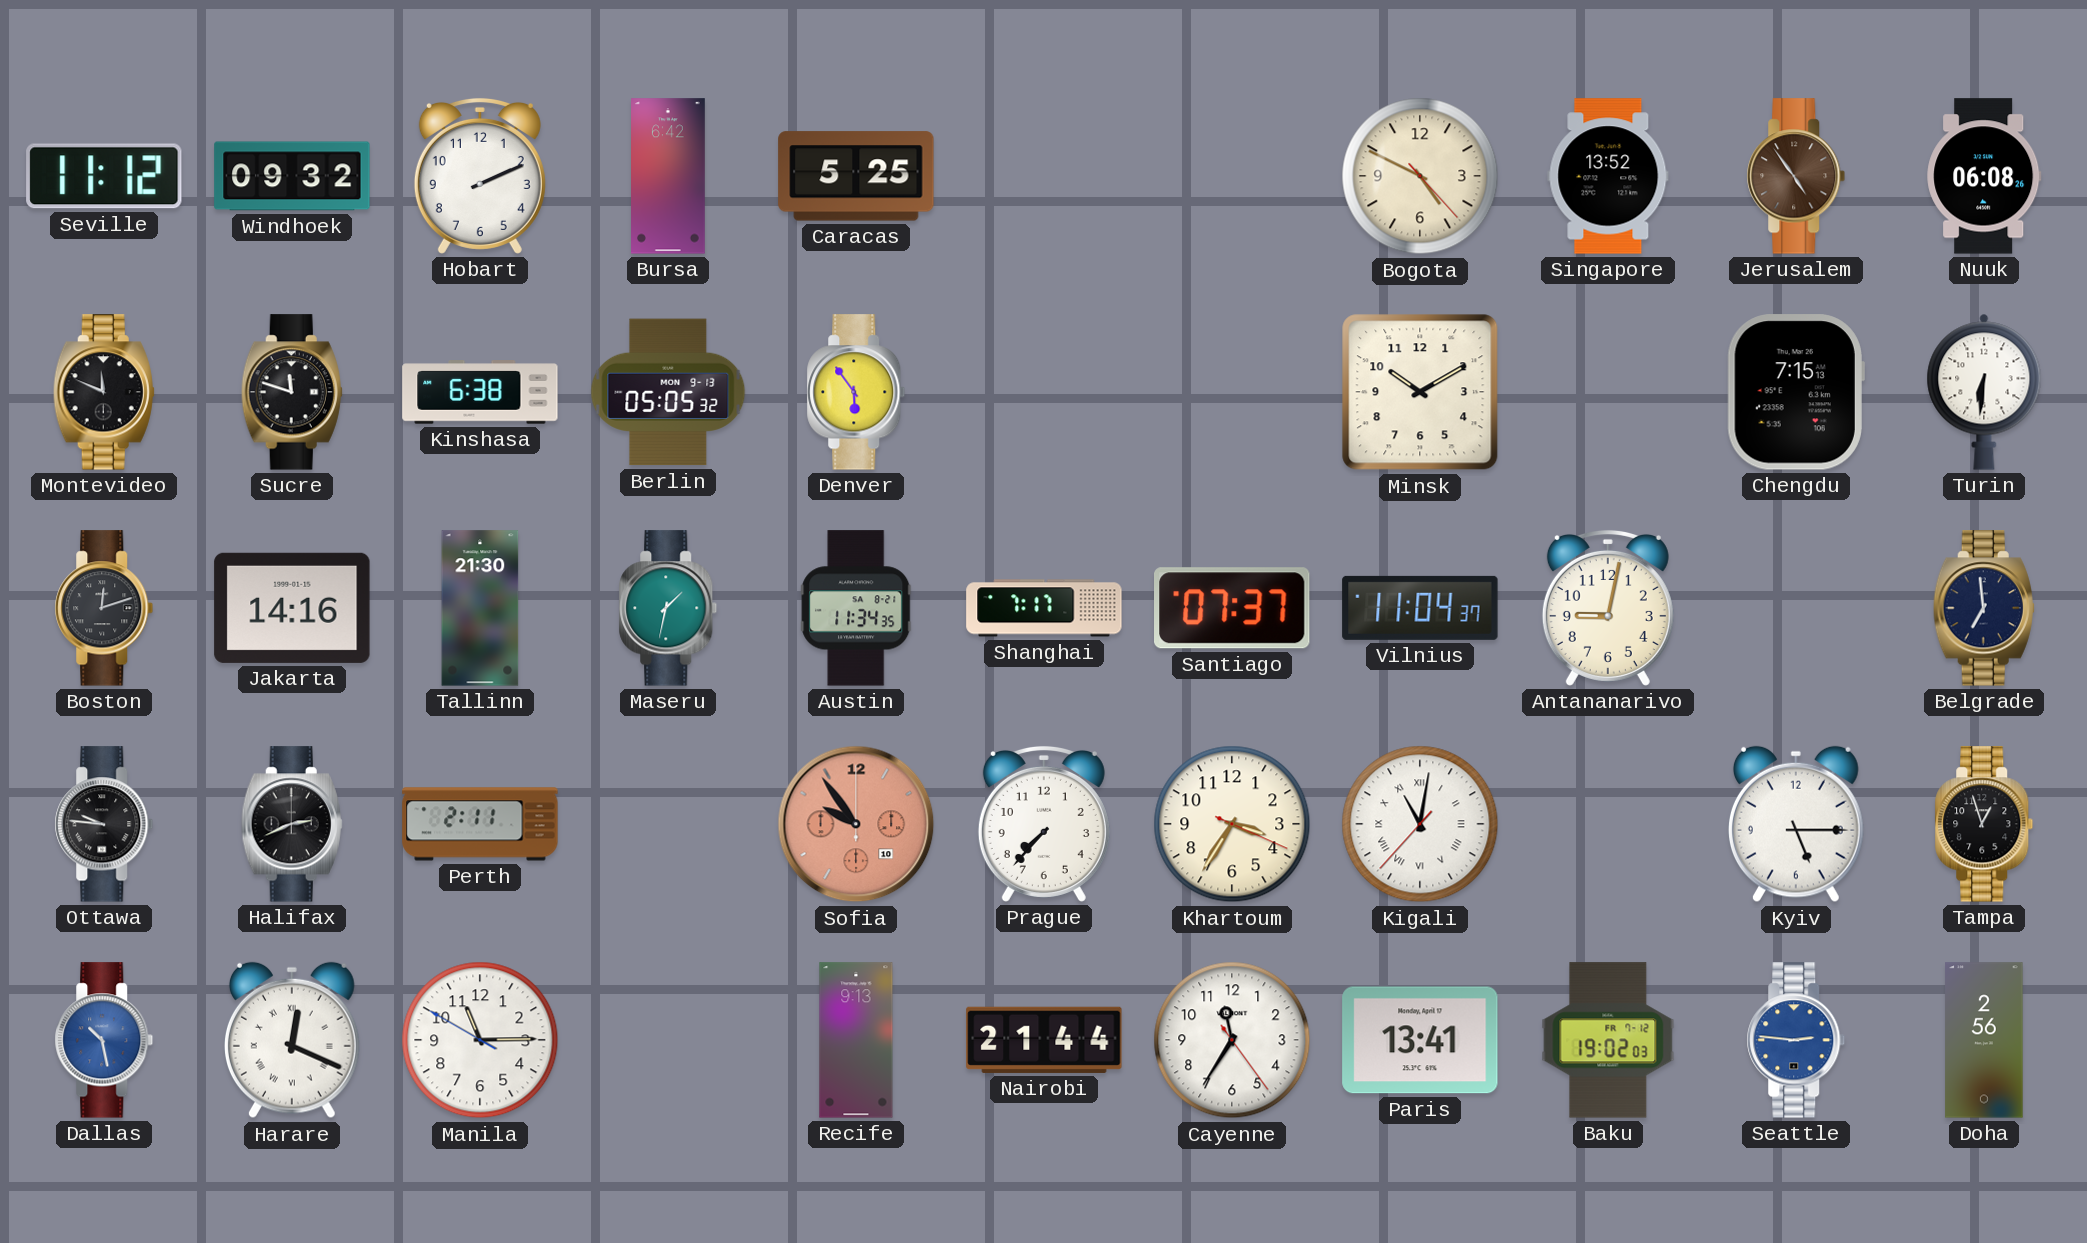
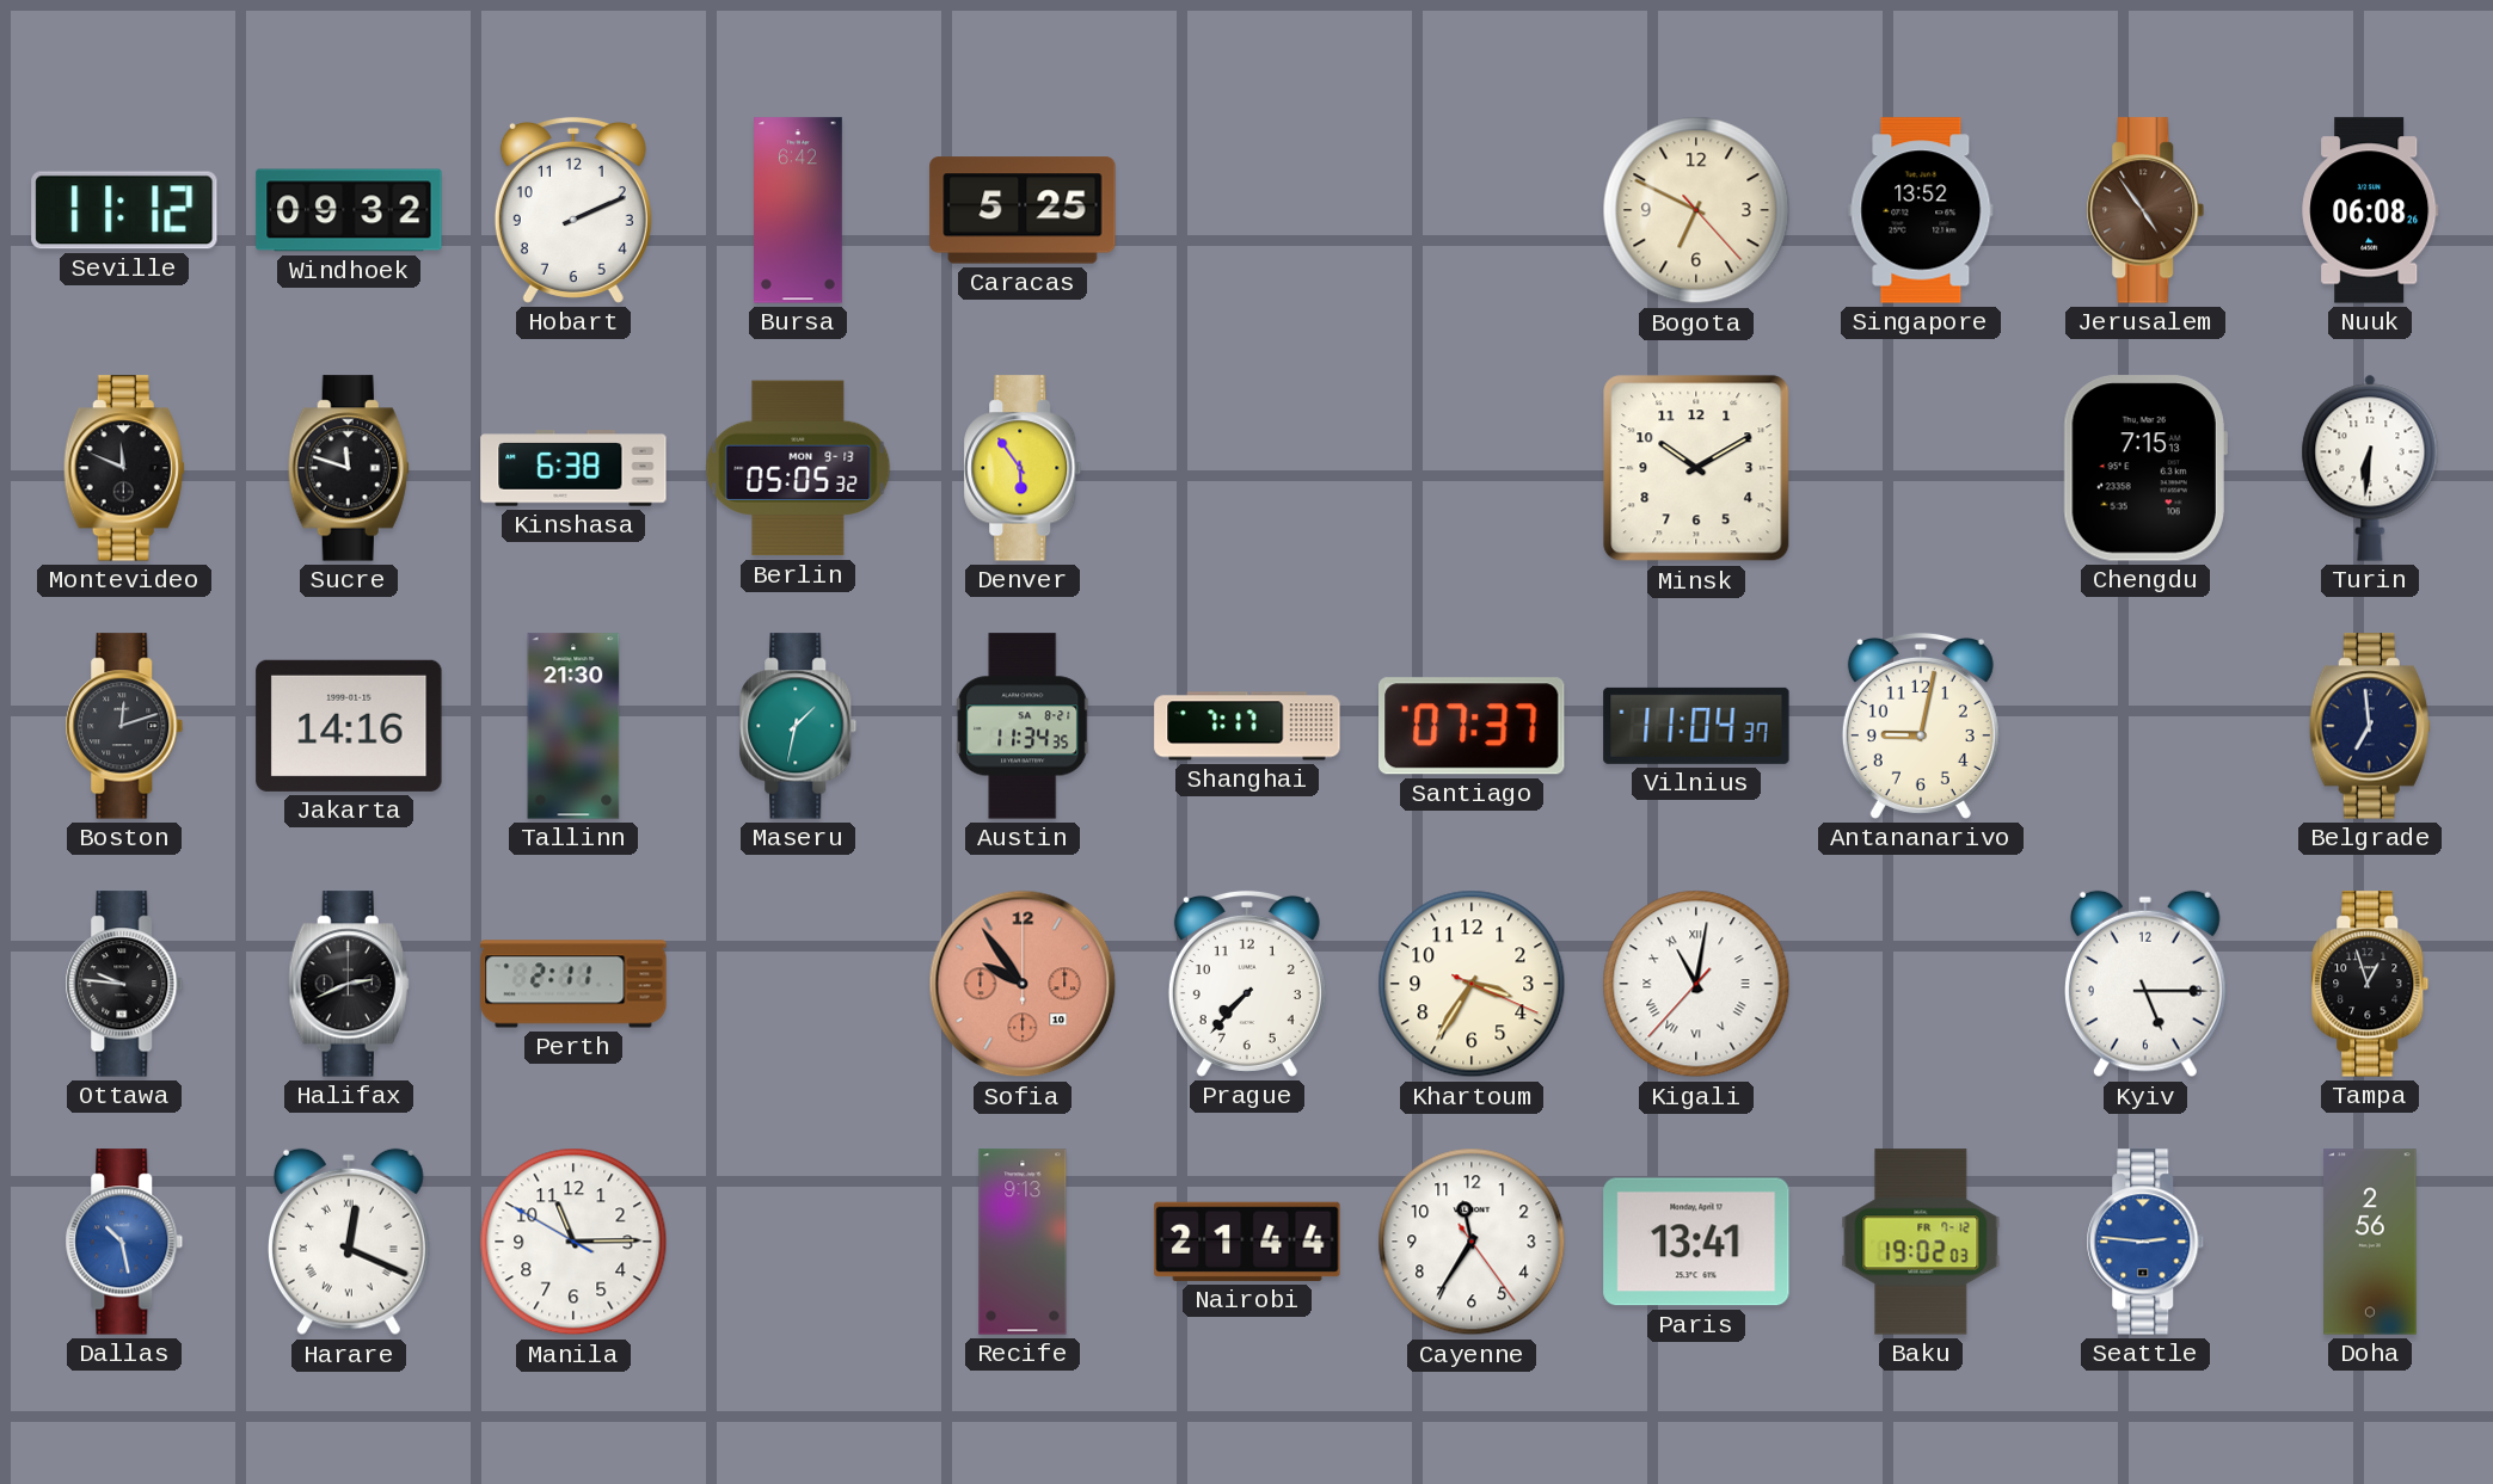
Bogota: 4:49 -> 6:49 (1696, 210)
